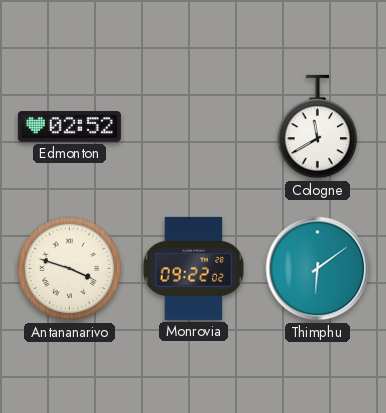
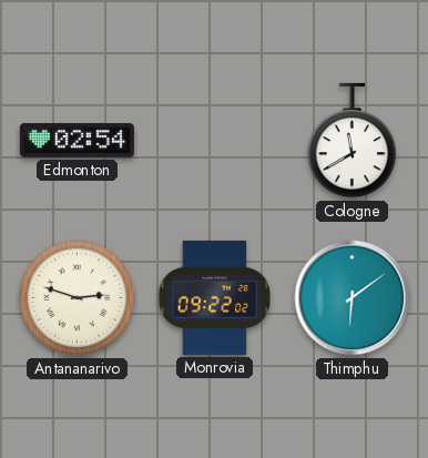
Edmonton: 02:52 -> 02:54 (77, 141)
Antananarivo: 3:48 -> 2:48 (78, 298)
